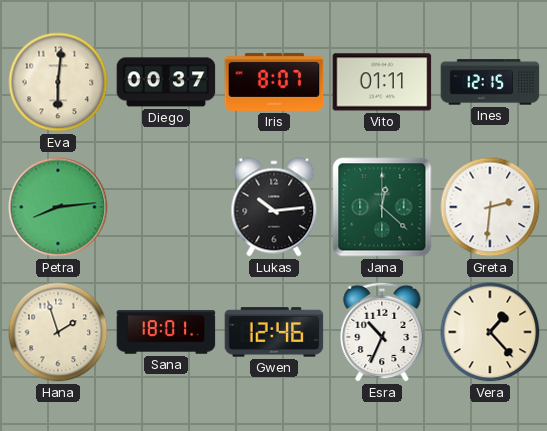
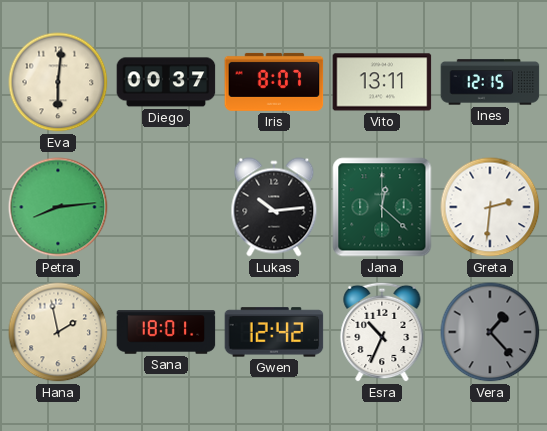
Vito: 01:11 -> 13:11 (382, 82)
Hana: 1:57 -> 1:58 (58, 332)
Gwen: 12:46 -> 12:42 (274, 332)
Vera dial: cream -> grey (490, 332)
